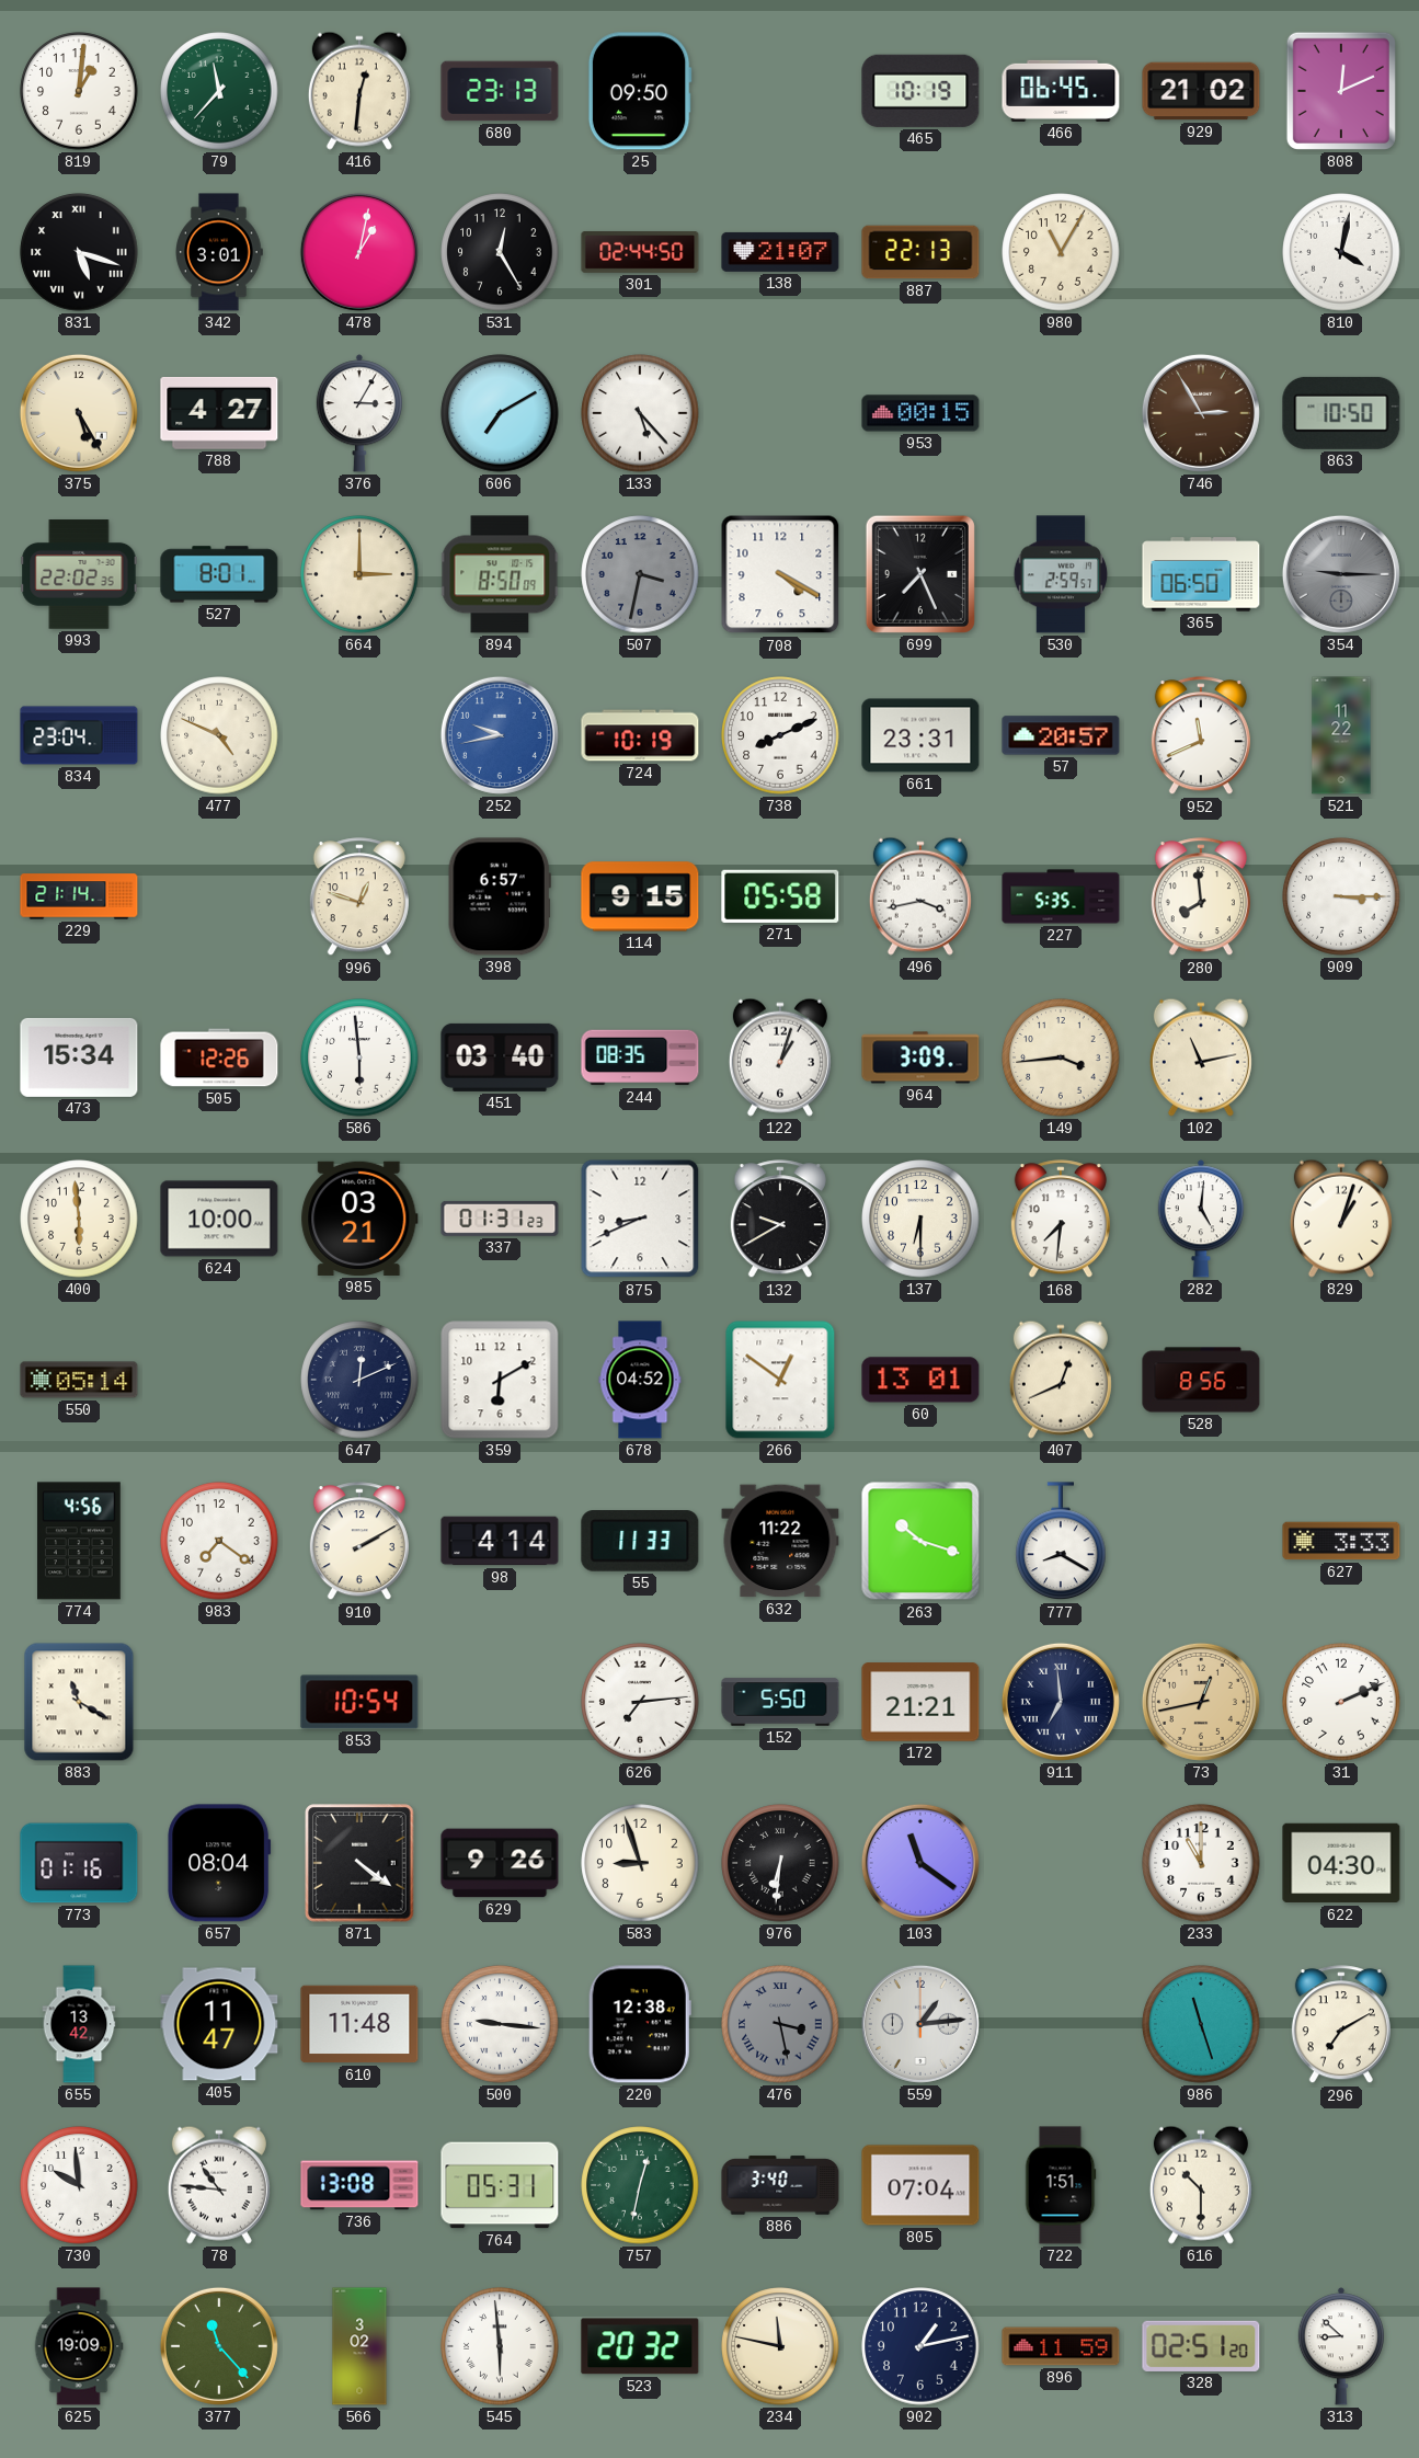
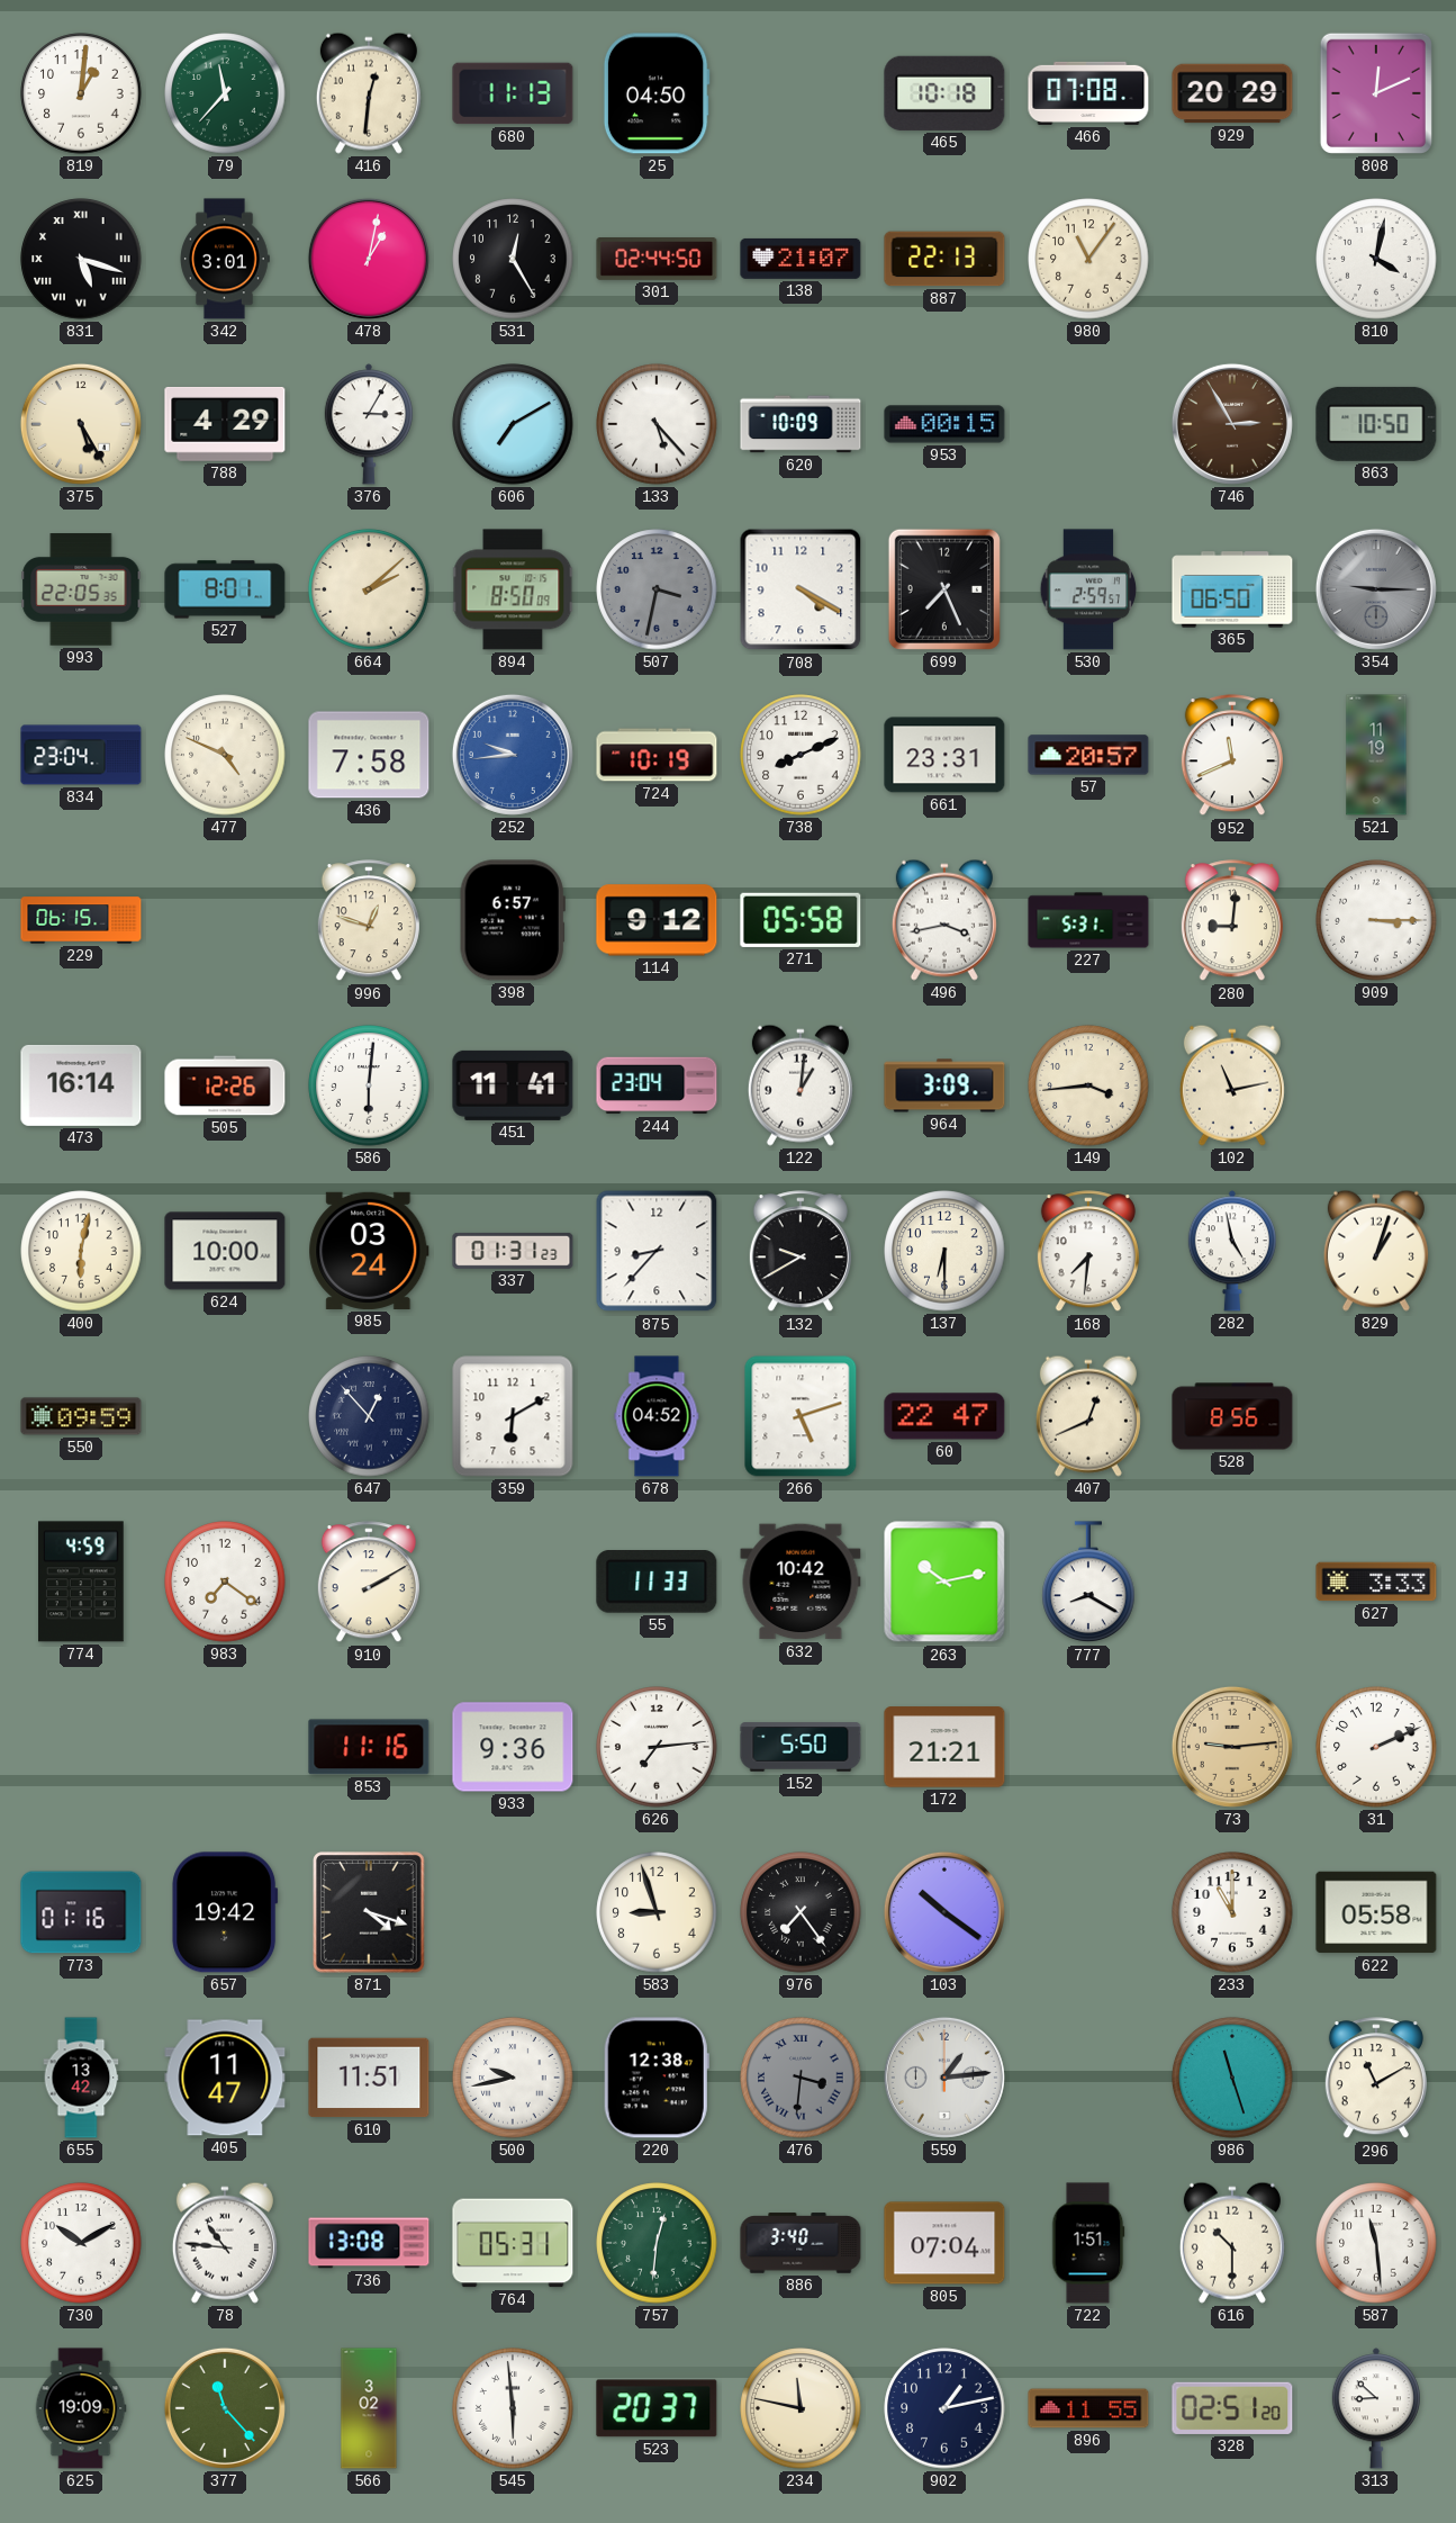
680: 23:13 -> 11:13 (513, 93)
25: 09:50 -> 04:50 (657, 93)
465: 10:19 -> 10:18 (944, 93)
466: 06:45 -> 07:08 (1088, 93)
929: 21:02 -> 20:29 (1232, 93)
980: 11:05 -> 11:06 (1088, 259)
788: 4:27 -> 4:29 (225, 424)
620: none -> 10:09 (801, 424)
993: 22:02 -> 22:05 (81, 589)
664: 3:00 -> 2:08 (369, 589)
436: none -> 7:58 (369, 755)
252: 9:43 -> 9:44 (513, 755)
521: 11:22 -> 11:19 (1376, 755)
229: 21:14 -> 06:15 (81, 920)
114: 9:15 -> 9:12 (657, 920)
227: 5:35 -> 5:31 (1088, 920)
280: 7:59 -> 9:01 (1232, 921)
473: 15:34 -> 16:14 (81, 1085)
586: 5:59 -> 6:01 (369, 1085)
451: 03:40 -> 11:41 (513, 1085)
244: 08:35 -> 23:04 (657, 1085)
122: 1:03 -> 1:01 (801, 1085)
400: 5:59 -> 6:02 (81, 1251)
985: 03:21 -> 03:24 (369, 1251)
875: 8:41 -> 8:37 (657, 1251)
282: 5:01 -> 4:58 (1232, 1251)
550: 05:14 -> 09:59 (81, 1416)
647: 12:11 -> 12:53 (369, 1416)
266: 12:51 -> 5:12 (801, 1416)
60: 13:01 -> 22:47 (944, 1416)
774: 4:56 -> 4:59 (82, 1582)
98: 4:14 -> none (500, 1541)
632: 11:22 -> 10:42 (801, 1582)
263: 10:18 -> 10:13 (944, 1582)
883: 11:20 -> none (79, 1702)
853: 10:54 -> 11:16 (369, 1747)
933: none -> 9:36 (513, 1747)
911: 6:59 -> none (1061, 1702)
73: 12:43 -> 9:14 (1232, 1747)
657: 08:04 -> 19:42 (225, 1912)
871: 4:21 -> 4:18 (369, 1912)
629: 9:26 -> none (500, 1863)
976: 6:31 -> 7:24 (801, 1912)
103: 11:21 -> 10:21 (944, 1912)
622: 04:30 -> 05:58 (1376, 1912)
610: 11:48 -> 11:51 (369, 2078)
500: 9:16 -> 9:43 (513, 2078)
476: 3:28 -> 3:31 (801, 2078)
296: 7:10 -> 11:10 (1376, 2079)
730: 9:59 -> 10:10 (81, 2243)
757: 12:32 -> 12:31 (657, 2243)
587: none -> 11:29 (1376, 2243)
523: 20:32 -> 20:37 (657, 2408)
896: 11:59 -> 11:55 (1088, 2408)
